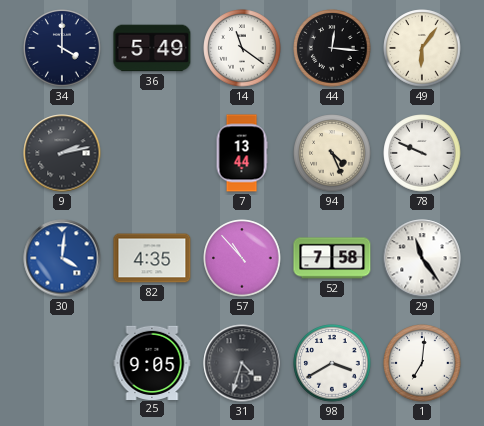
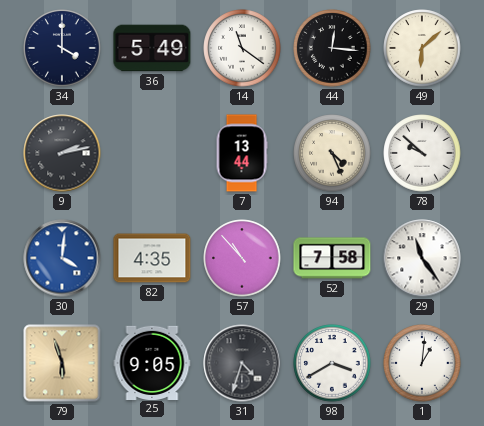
49: 6:06 -> 6:08 (422, 48)
78: 9:49 -> 9:52 (422, 153)
79: none -> 5:57 (62, 363)
1: 7:01 -> 1:01 (422, 363)
